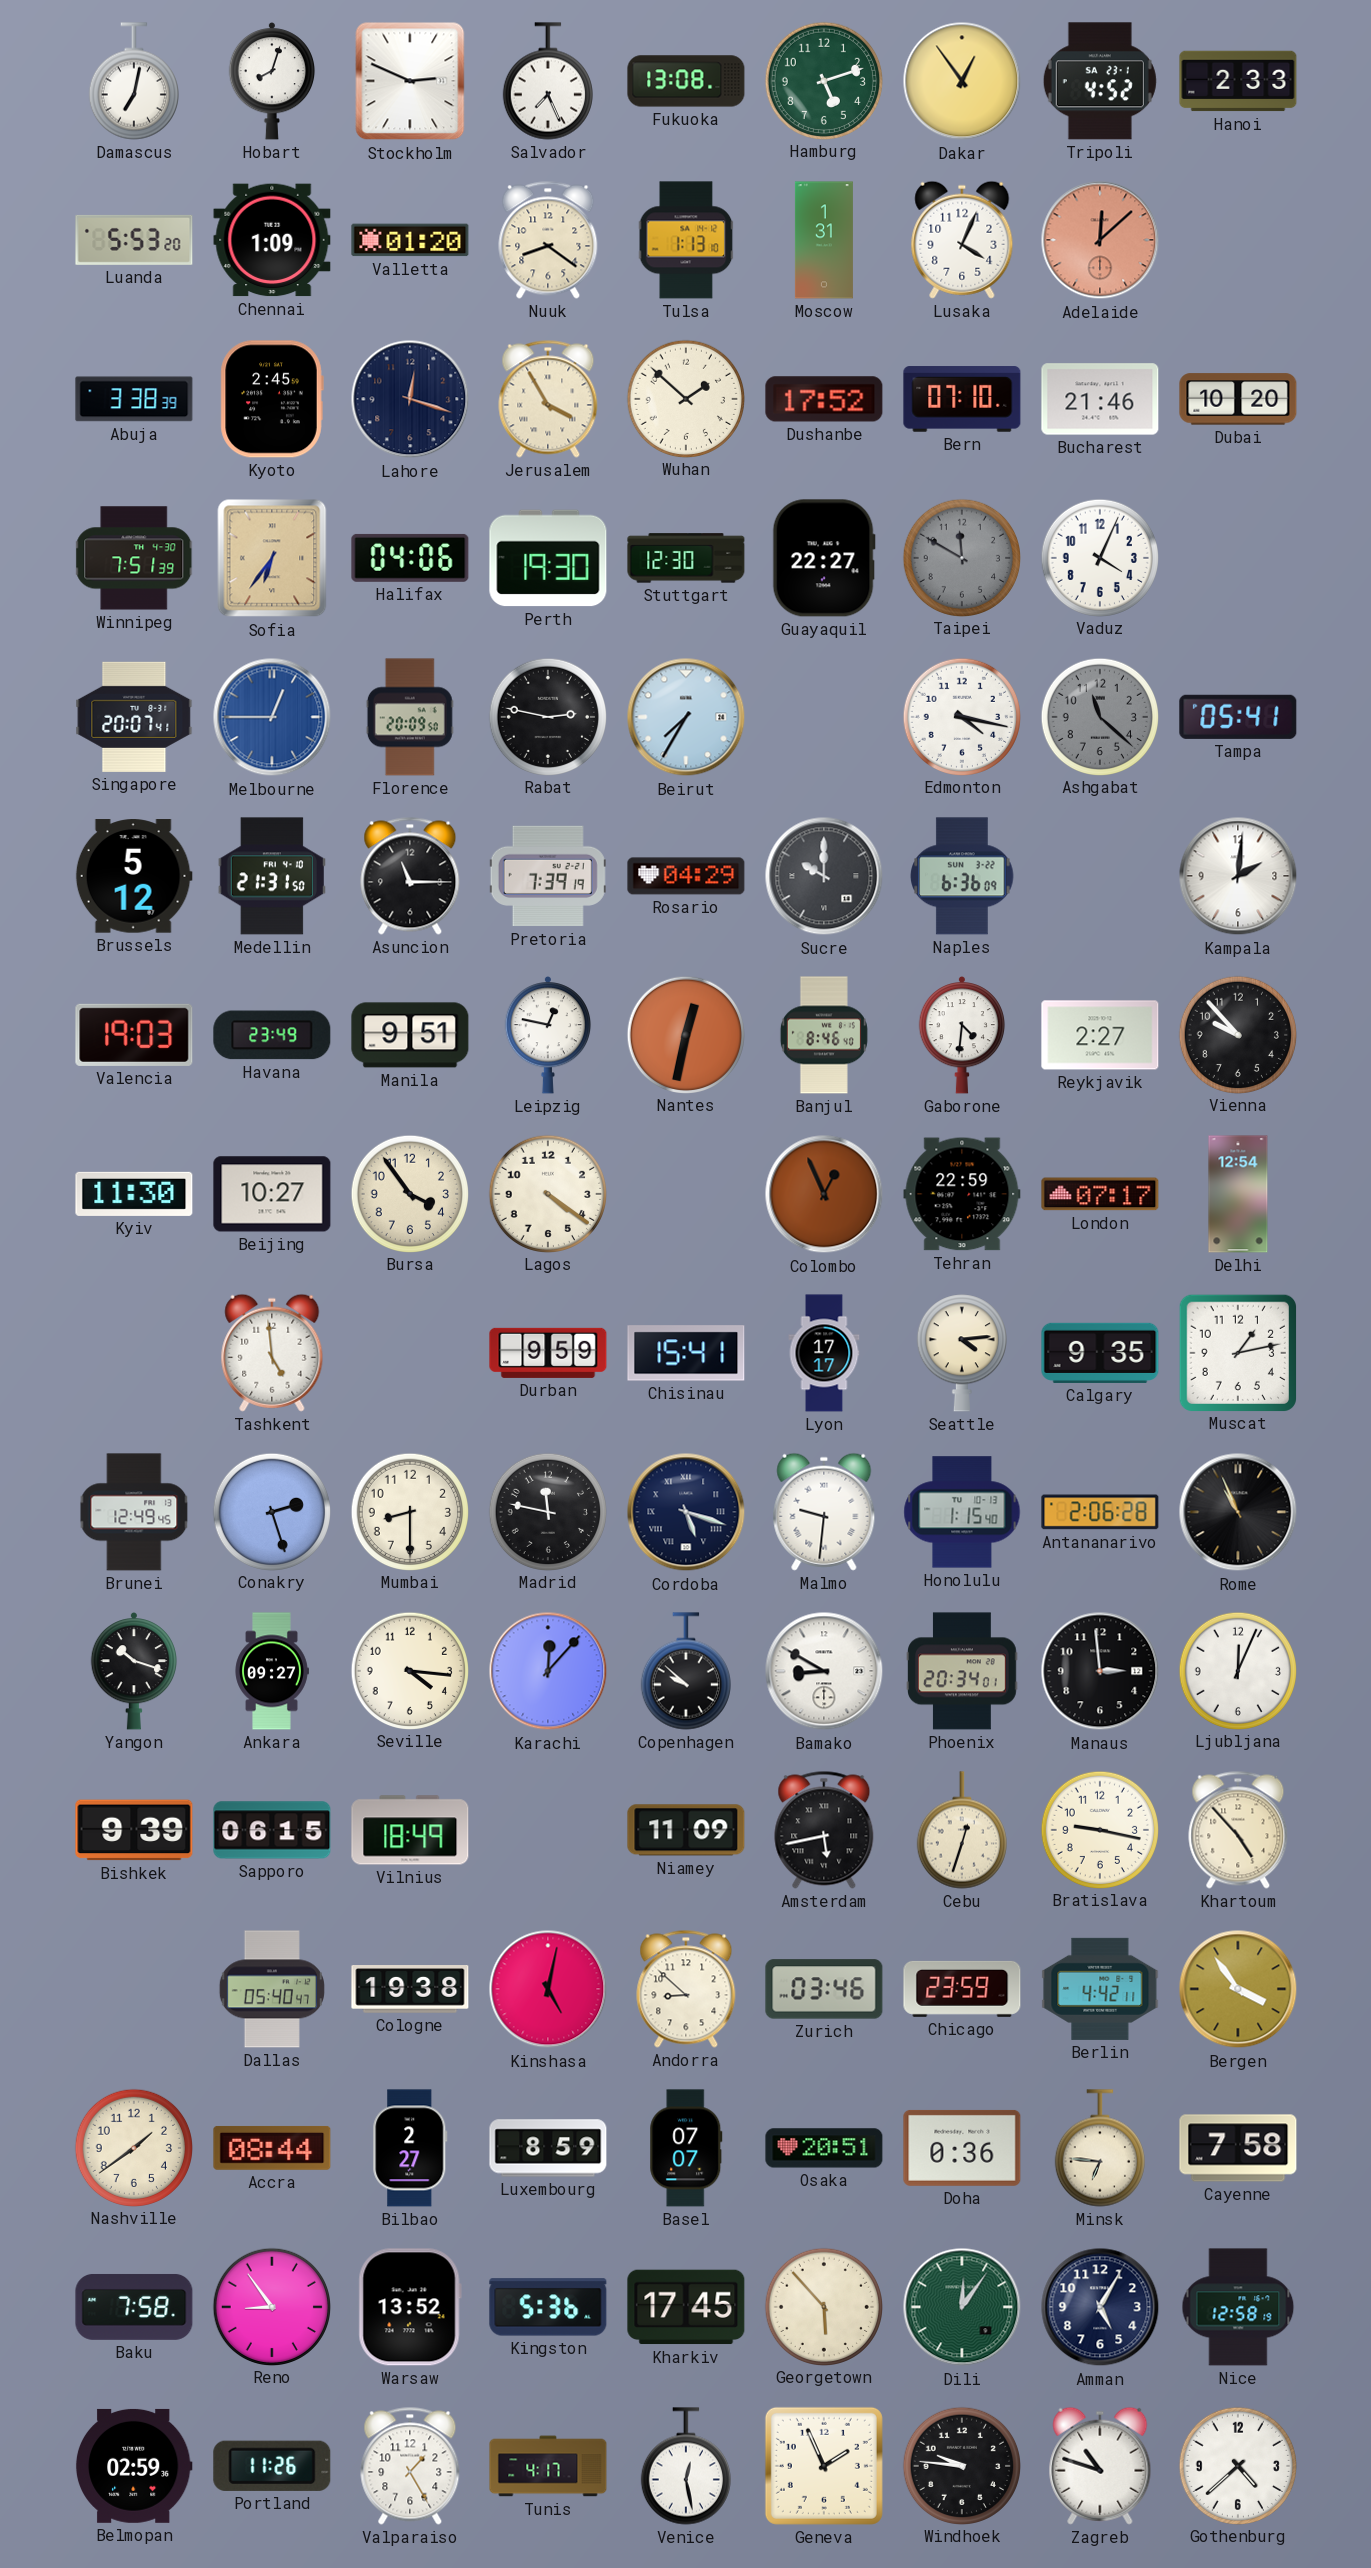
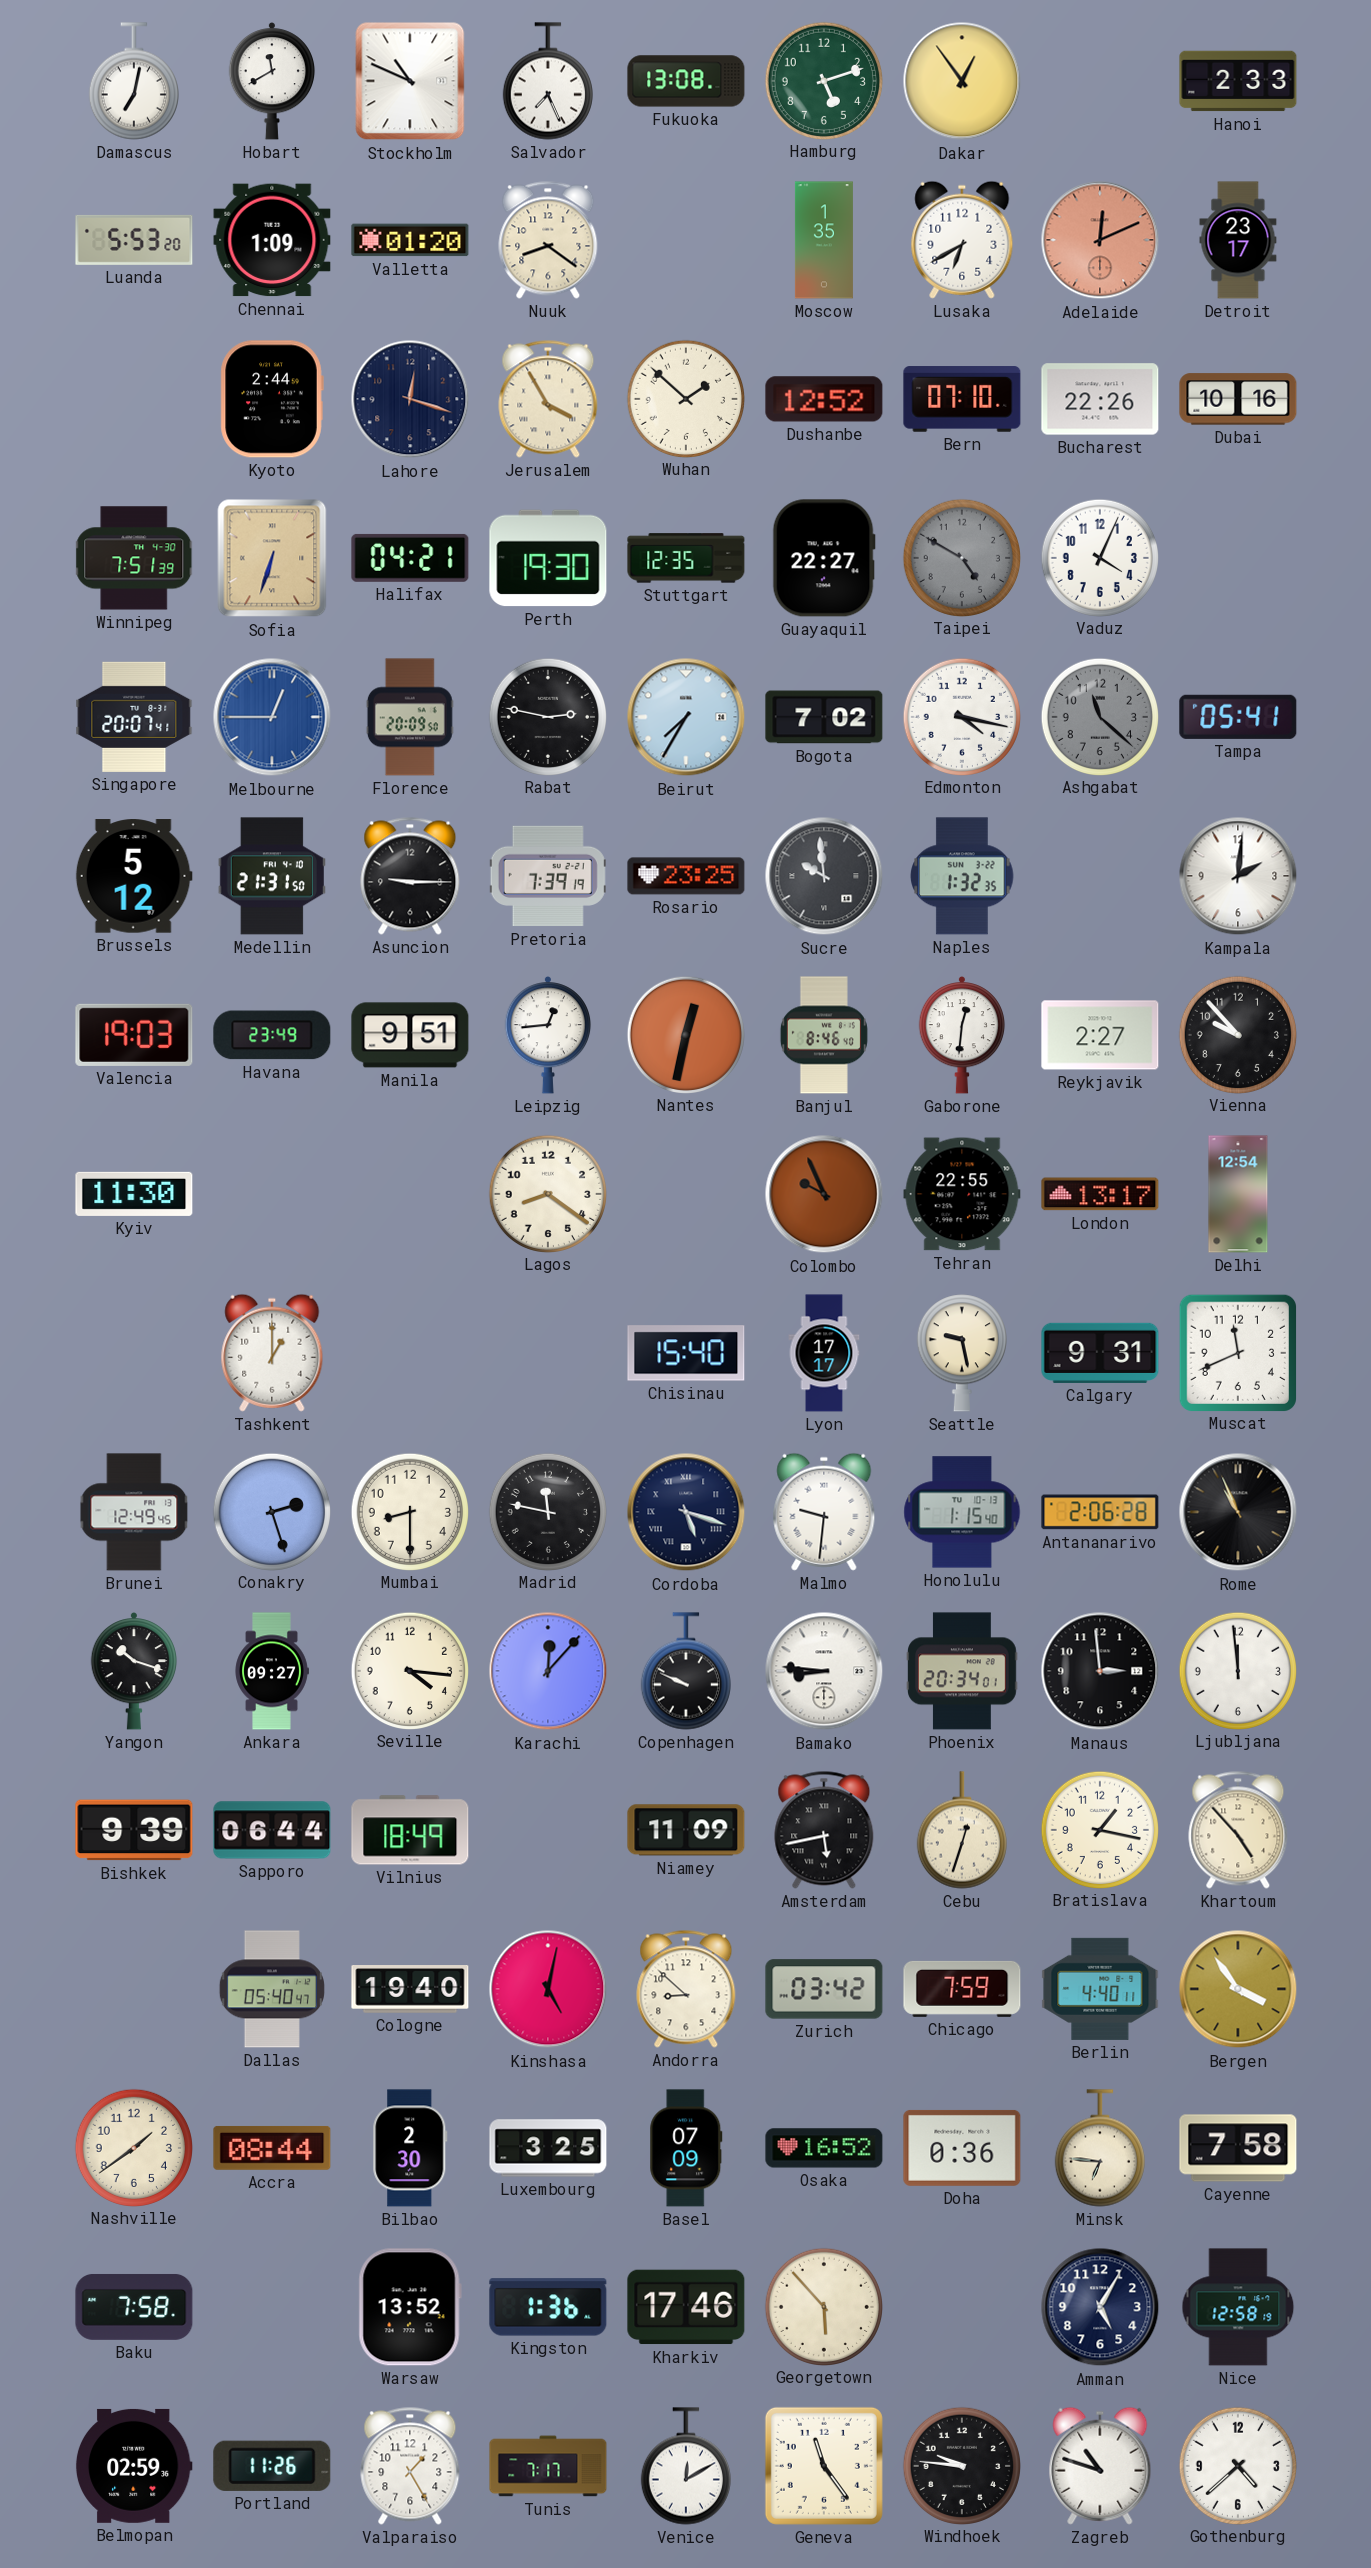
Hobart: 8:03 -> 11:40 (272, 82)
Stockholm: 2:49 -> 10:49 (410, 81)
Tripoli: 4:52 -> none (1100, 81)
Tulsa: 1:13 -> none (686, 240)
Moscow: 1:31 -> 1:35 (824, 240)
Lusaka: 4:04 -> 6:40 (962, 240)
Adelaide: 12:08 -> 12:11 (1100, 240)
Detroit: none -> 23:17 (1238, 240)
Abuja: 3:38 -> none (134, 399)
Kyoto: 2:45 -> 2:44 (272, 399)
Dushanbe: 17:52 -> 12:52 (824, 399)
Bucharest: 21:46 -> 22:26 (1100, 399)
Dubai: 10:20 -> 10:16 (1238, 399)
Sofia: 6:36 -> 6:33 (272, 558)
Halifax: 04:06 -> 04:21 (410, 558)
Stuttgart: 12:30 -> 12:35 (686, 558)
Taipei: 11:50 -> 4:50 (961, 557)
Bogota: none -> 7:02 (824, 717)
Asuncion: 11:15 -> 9:15 (410, 876)
Rosario: 04:29 -> 23:25 (686, 876)
Sucre: 10:00 -> 9:59 (824, 876)
Naples: 6:36 -> 1:32 (962, 876)
Leipzig: 12:47 -> 12:44 (548, 1036)
Gaborone: 4:31 -> 12:31 (962, 1036)
Beijing: 10:27 -> none (272, 1194)
Bursa: 3:54 -> none (409, 1193)
Lagos: 4:21 -> 8:21 (547, 1193)
Colombo: 12:56 -> 9:56 (824, 1194)
Tehran: 22:59 -> 22:55 (962, 1194)
London: 07:17 -> 13:17 (1100, 1194)
Tashkent: 4:59 -> 1:00 (272, 1353)
Durban: 9:59 -> none (548, 1353)
Chisinau: 15:41 -> 15:40 (686, 1353)
Seattle: 4:14 -> 9:28 (962, 1353)
Calgary: 9:35 -> 9:31 (1100, 1353)
Muscat: 1:13 -> 11:41 (1237, 1352)
Copenhagen: 9:52 -> 9:49 (686, 1671)
Bamako: 8:50 -> 8:46 (824, 1671)
Ljubljana: 12:04 -> 11:59 (1237, 1670)
Sapporo: 06:15 -> 06:44 (272, 1830)
Bratislava: 9:17 -> 1:17 (1099, 1829)
Cologne: 19:38 -> 19:40 (410, 1990)
Zurich: 03:46 -> 03:42 (824, 1989)
Chicago: 23:59 -> 7:59 (962, 1989)
Berlin: 4:42 -> 4:40 (1100, 1989)
Bilbao: 2:27 -> 2:30 (410, 2148)
Luxembourg: 8:59 -> 3:25 (548, 2148)
Basel: 07:07 -> 07:09 (686, 2148)
Osaka: 20:51 -> 16:52 (824, 2148)
Reno: 8:54 -> none (271, 2306)
Kingston: 5:36 -> 1:36 (548, 2307)
Kharkiv: 17:45 -> 17:46 (686, 2307)
Dili: 12:06 -> none (962, 2307)
Tunis: 4:17 -> 7:17 (548, 2466)
Venice: 12:28 -> 12:10 (686, 2466)
Geneva: 1:56 -> 11:24 (824, 2466)
